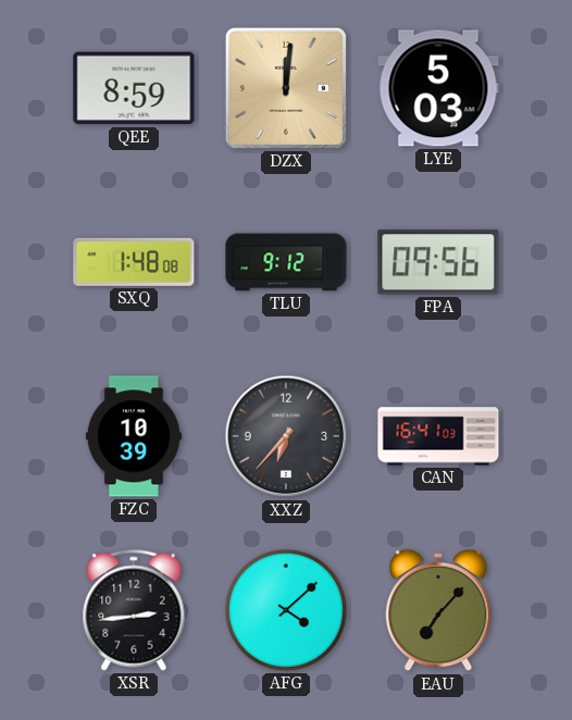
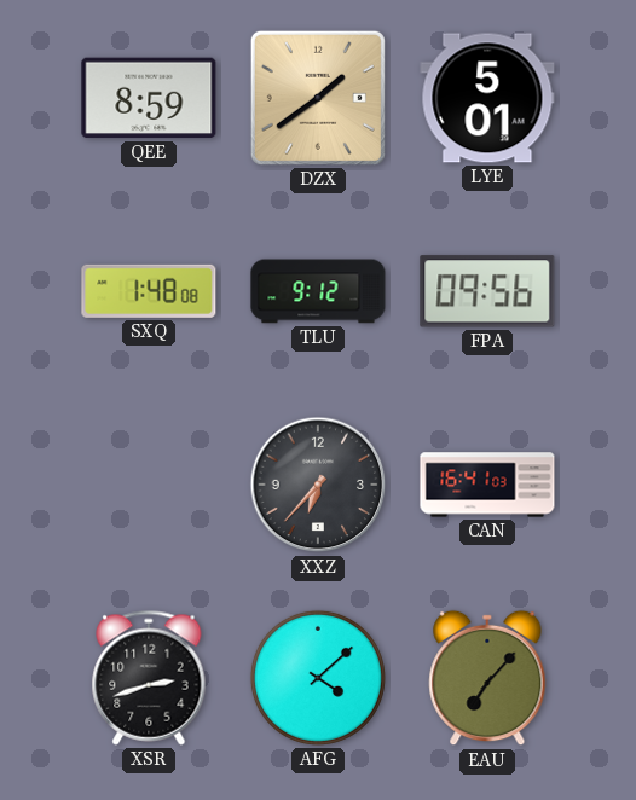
DZX: 12:01 -> 1:39 (318, 98)
LYE: 5:03 -> 5:01 (487, 98)
FZC: 10:39 -> none (134, 436)
XSR: 2:44 -> 2:42 (149, 678)
